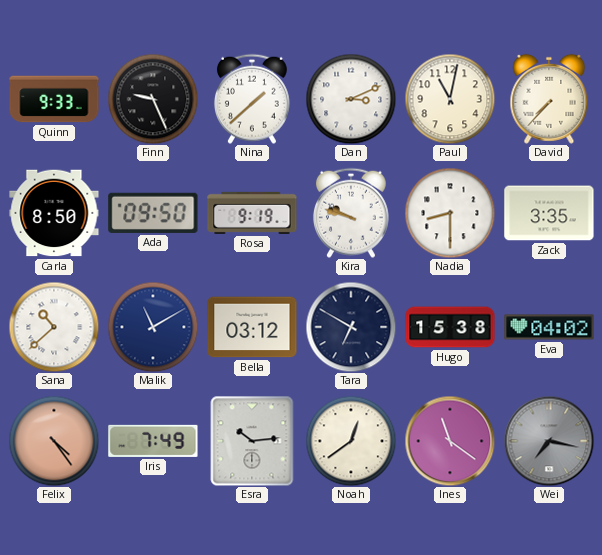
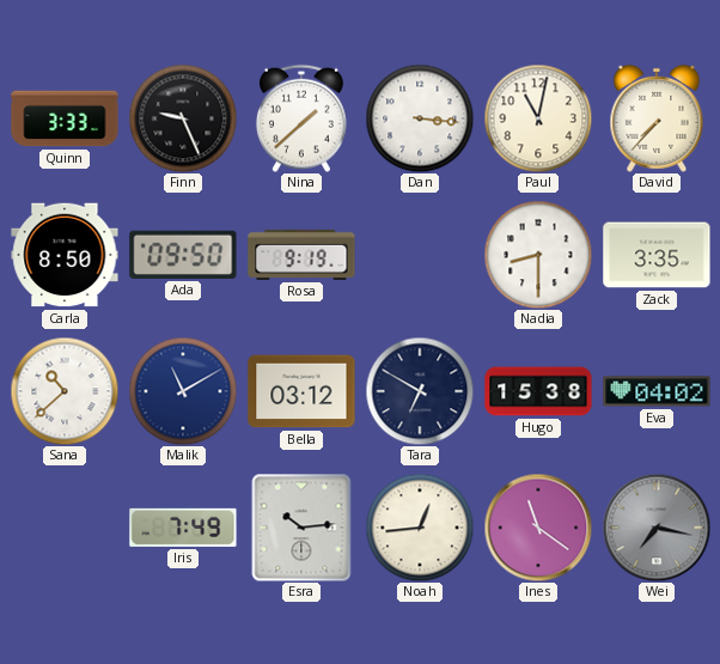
Quinn: 9:33 -> 3:33 (65, 118)
Dan: 3:11 -> 3:16 (420, 118)
Kira: 9:48 -> none (351, 213)
Felix: 4:24 -> none (54, 441)
Noah: 12:39 -> 12:44 (420, 528)
